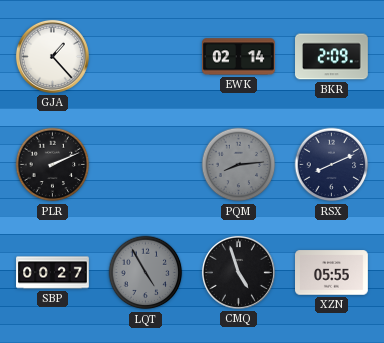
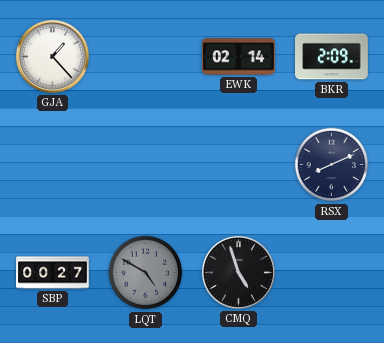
PLR: 2:11 -> none (53, 165)
PQM: 8:14 -> none (239, 165)
LQT: 4:55 -> 4:50 (146, 273)
XZN: 05:55 -> none (332, 273)
